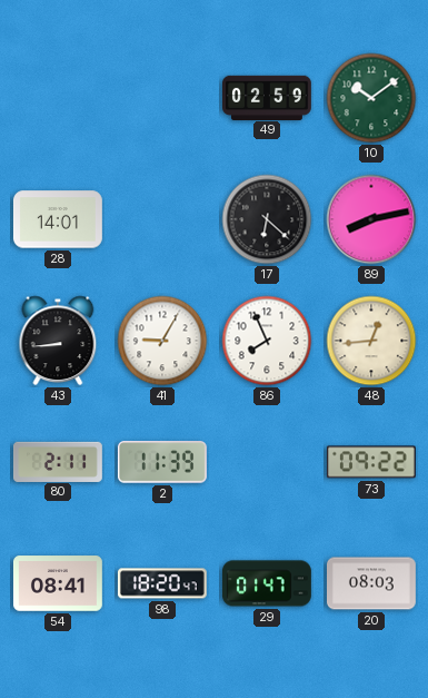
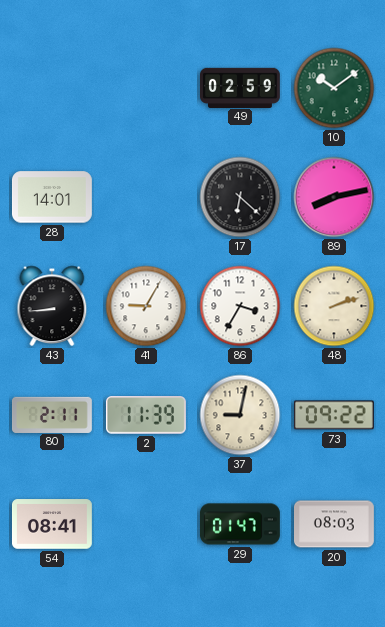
86: 7:56 -> 3:35 (240, 306)
48: 12:44 -> 2:12 (334, 306)
37: none -> 9:02 (240, 415)
98: 18:20 -> none (162, 583)
